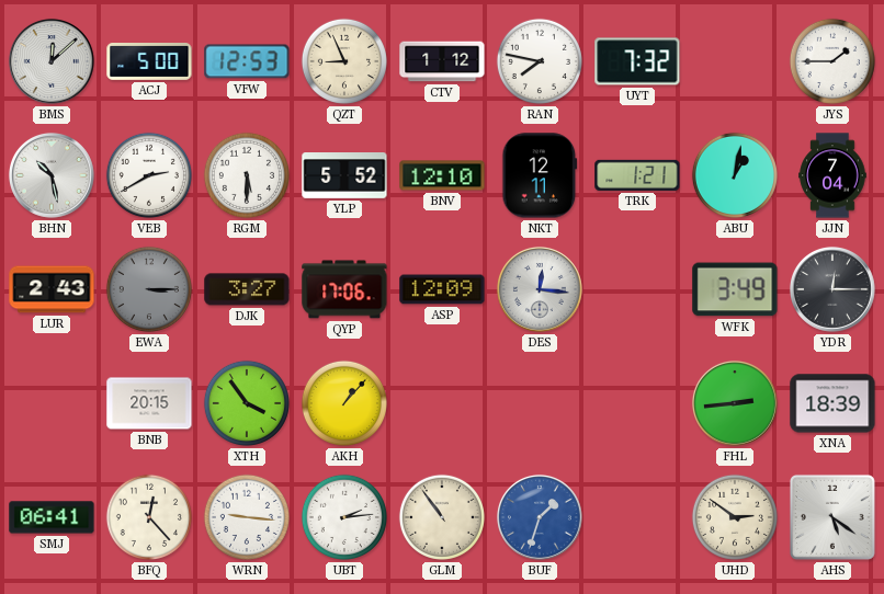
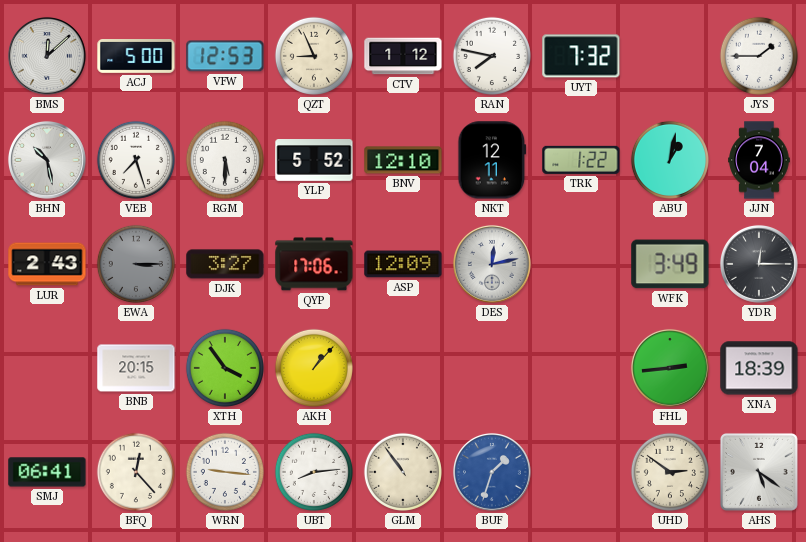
VEB: 2:40 -> 7:27 (136, 160)
TRK: 1:21 -> 1:22 (581, 160)
DES: 12:16 -> 12:13 (492, 264)
UBT: 2:14 -> 8:14 (314, 472)
